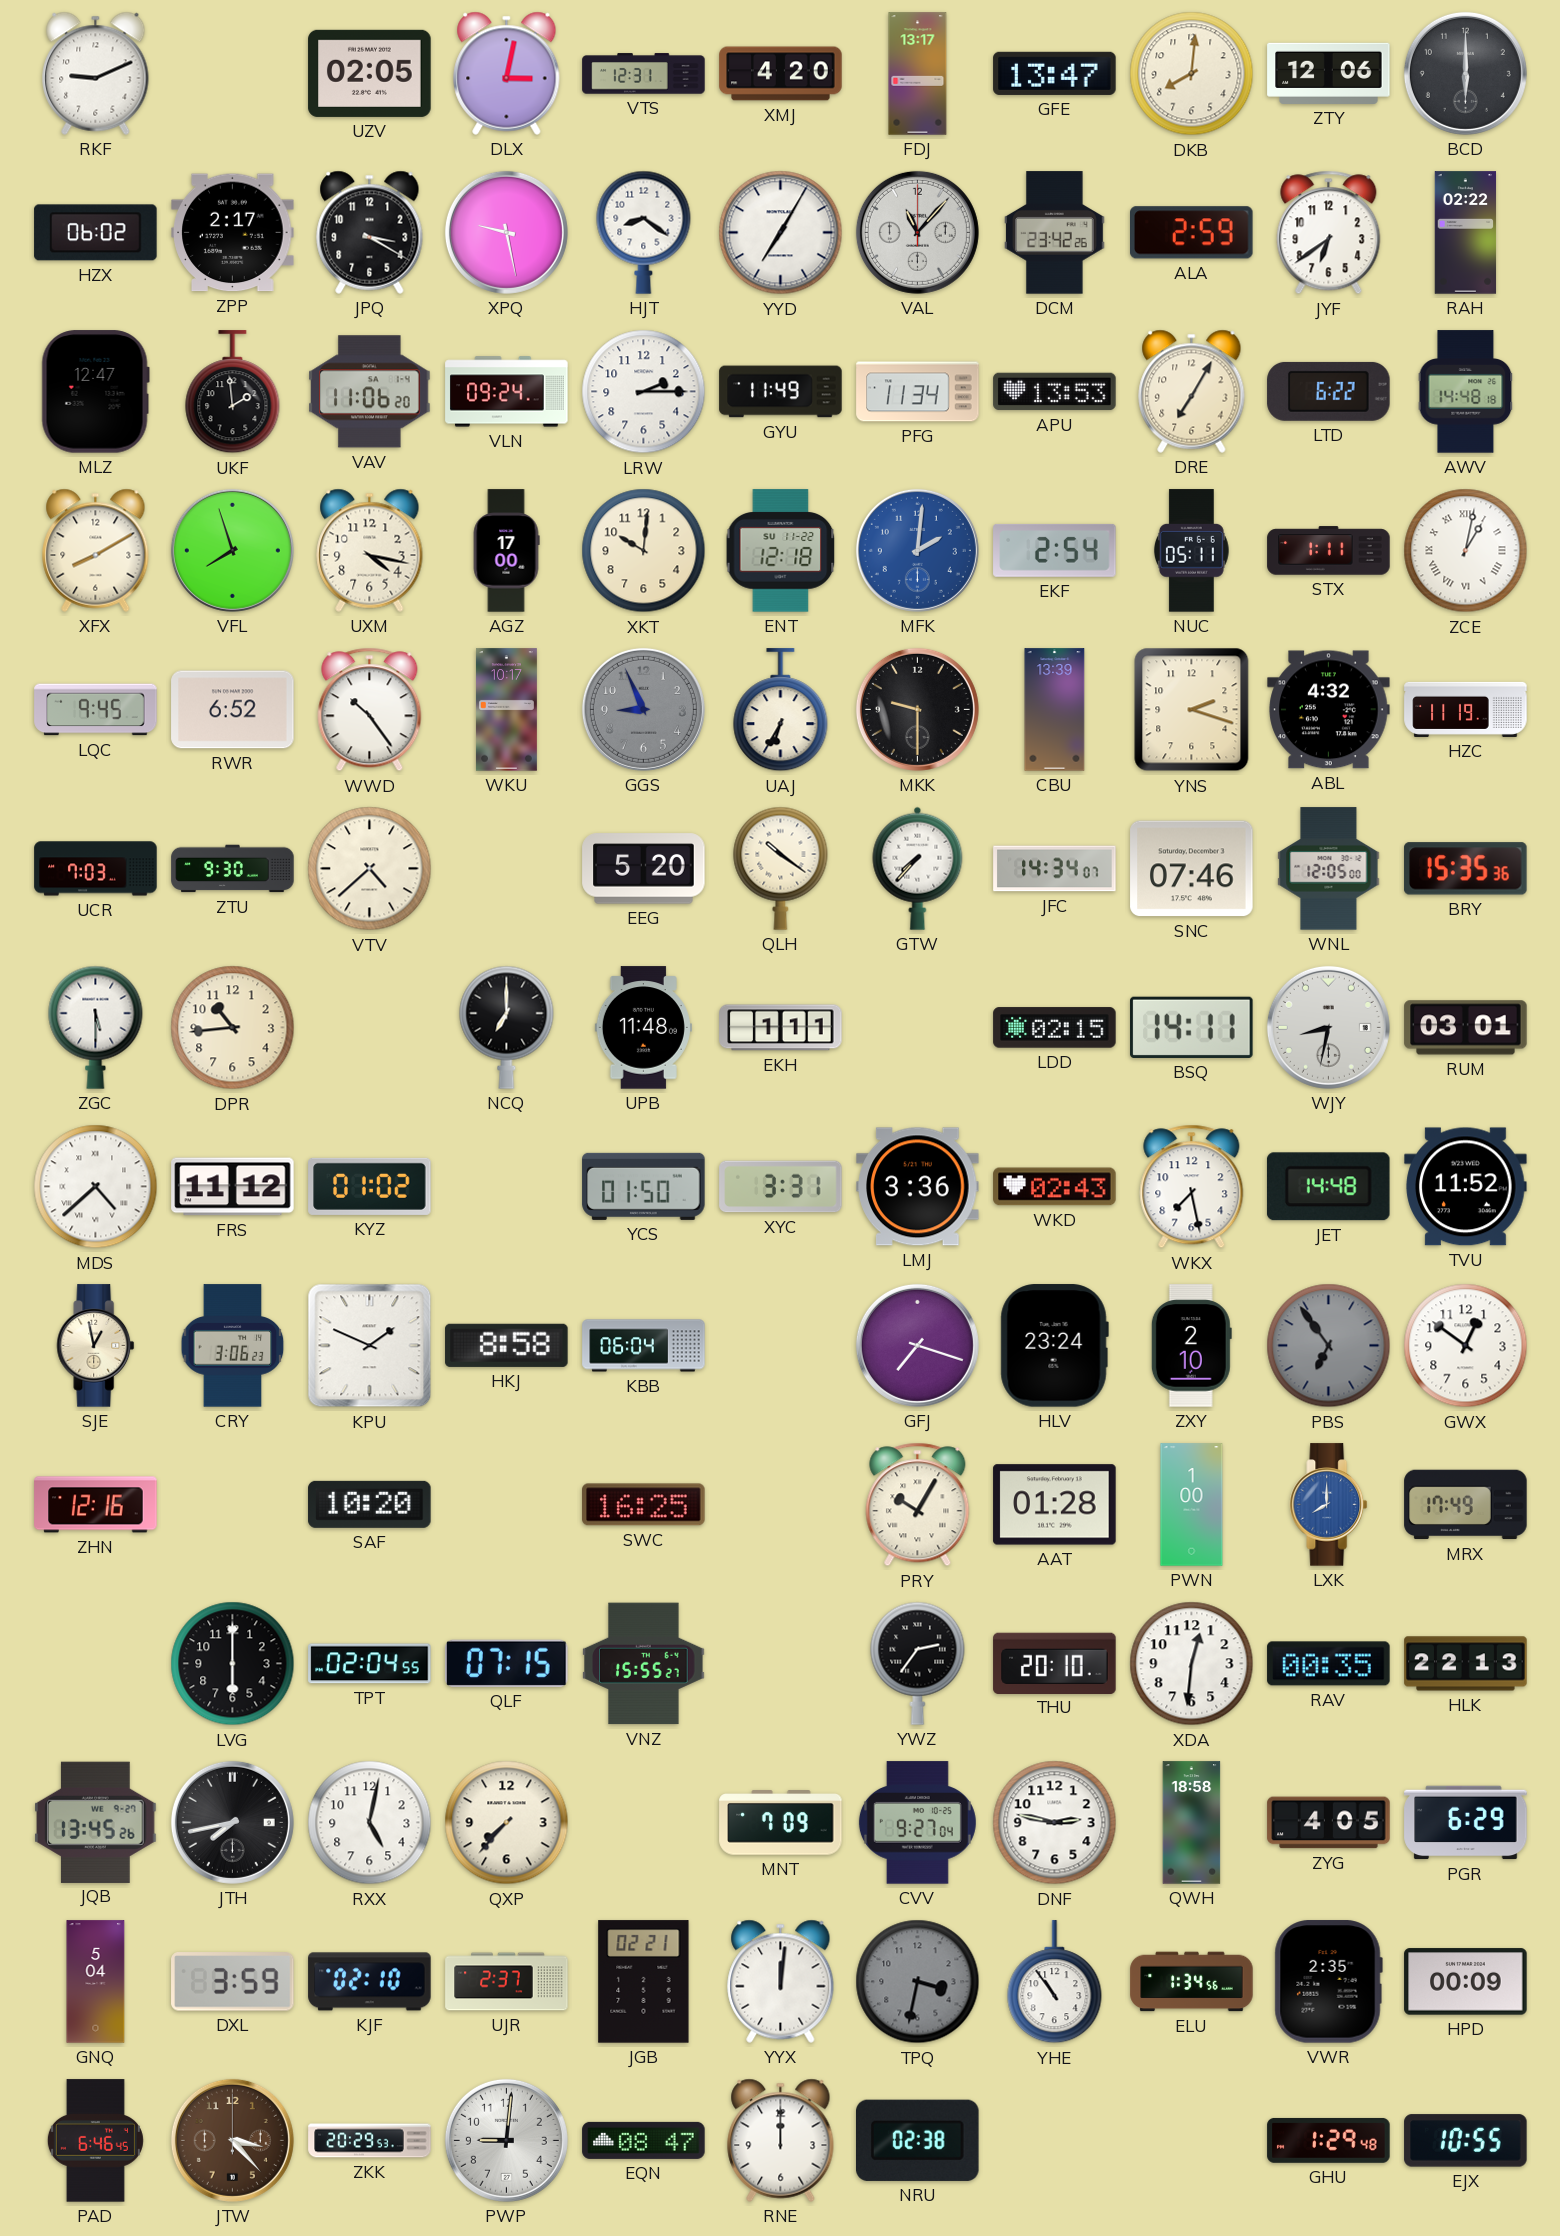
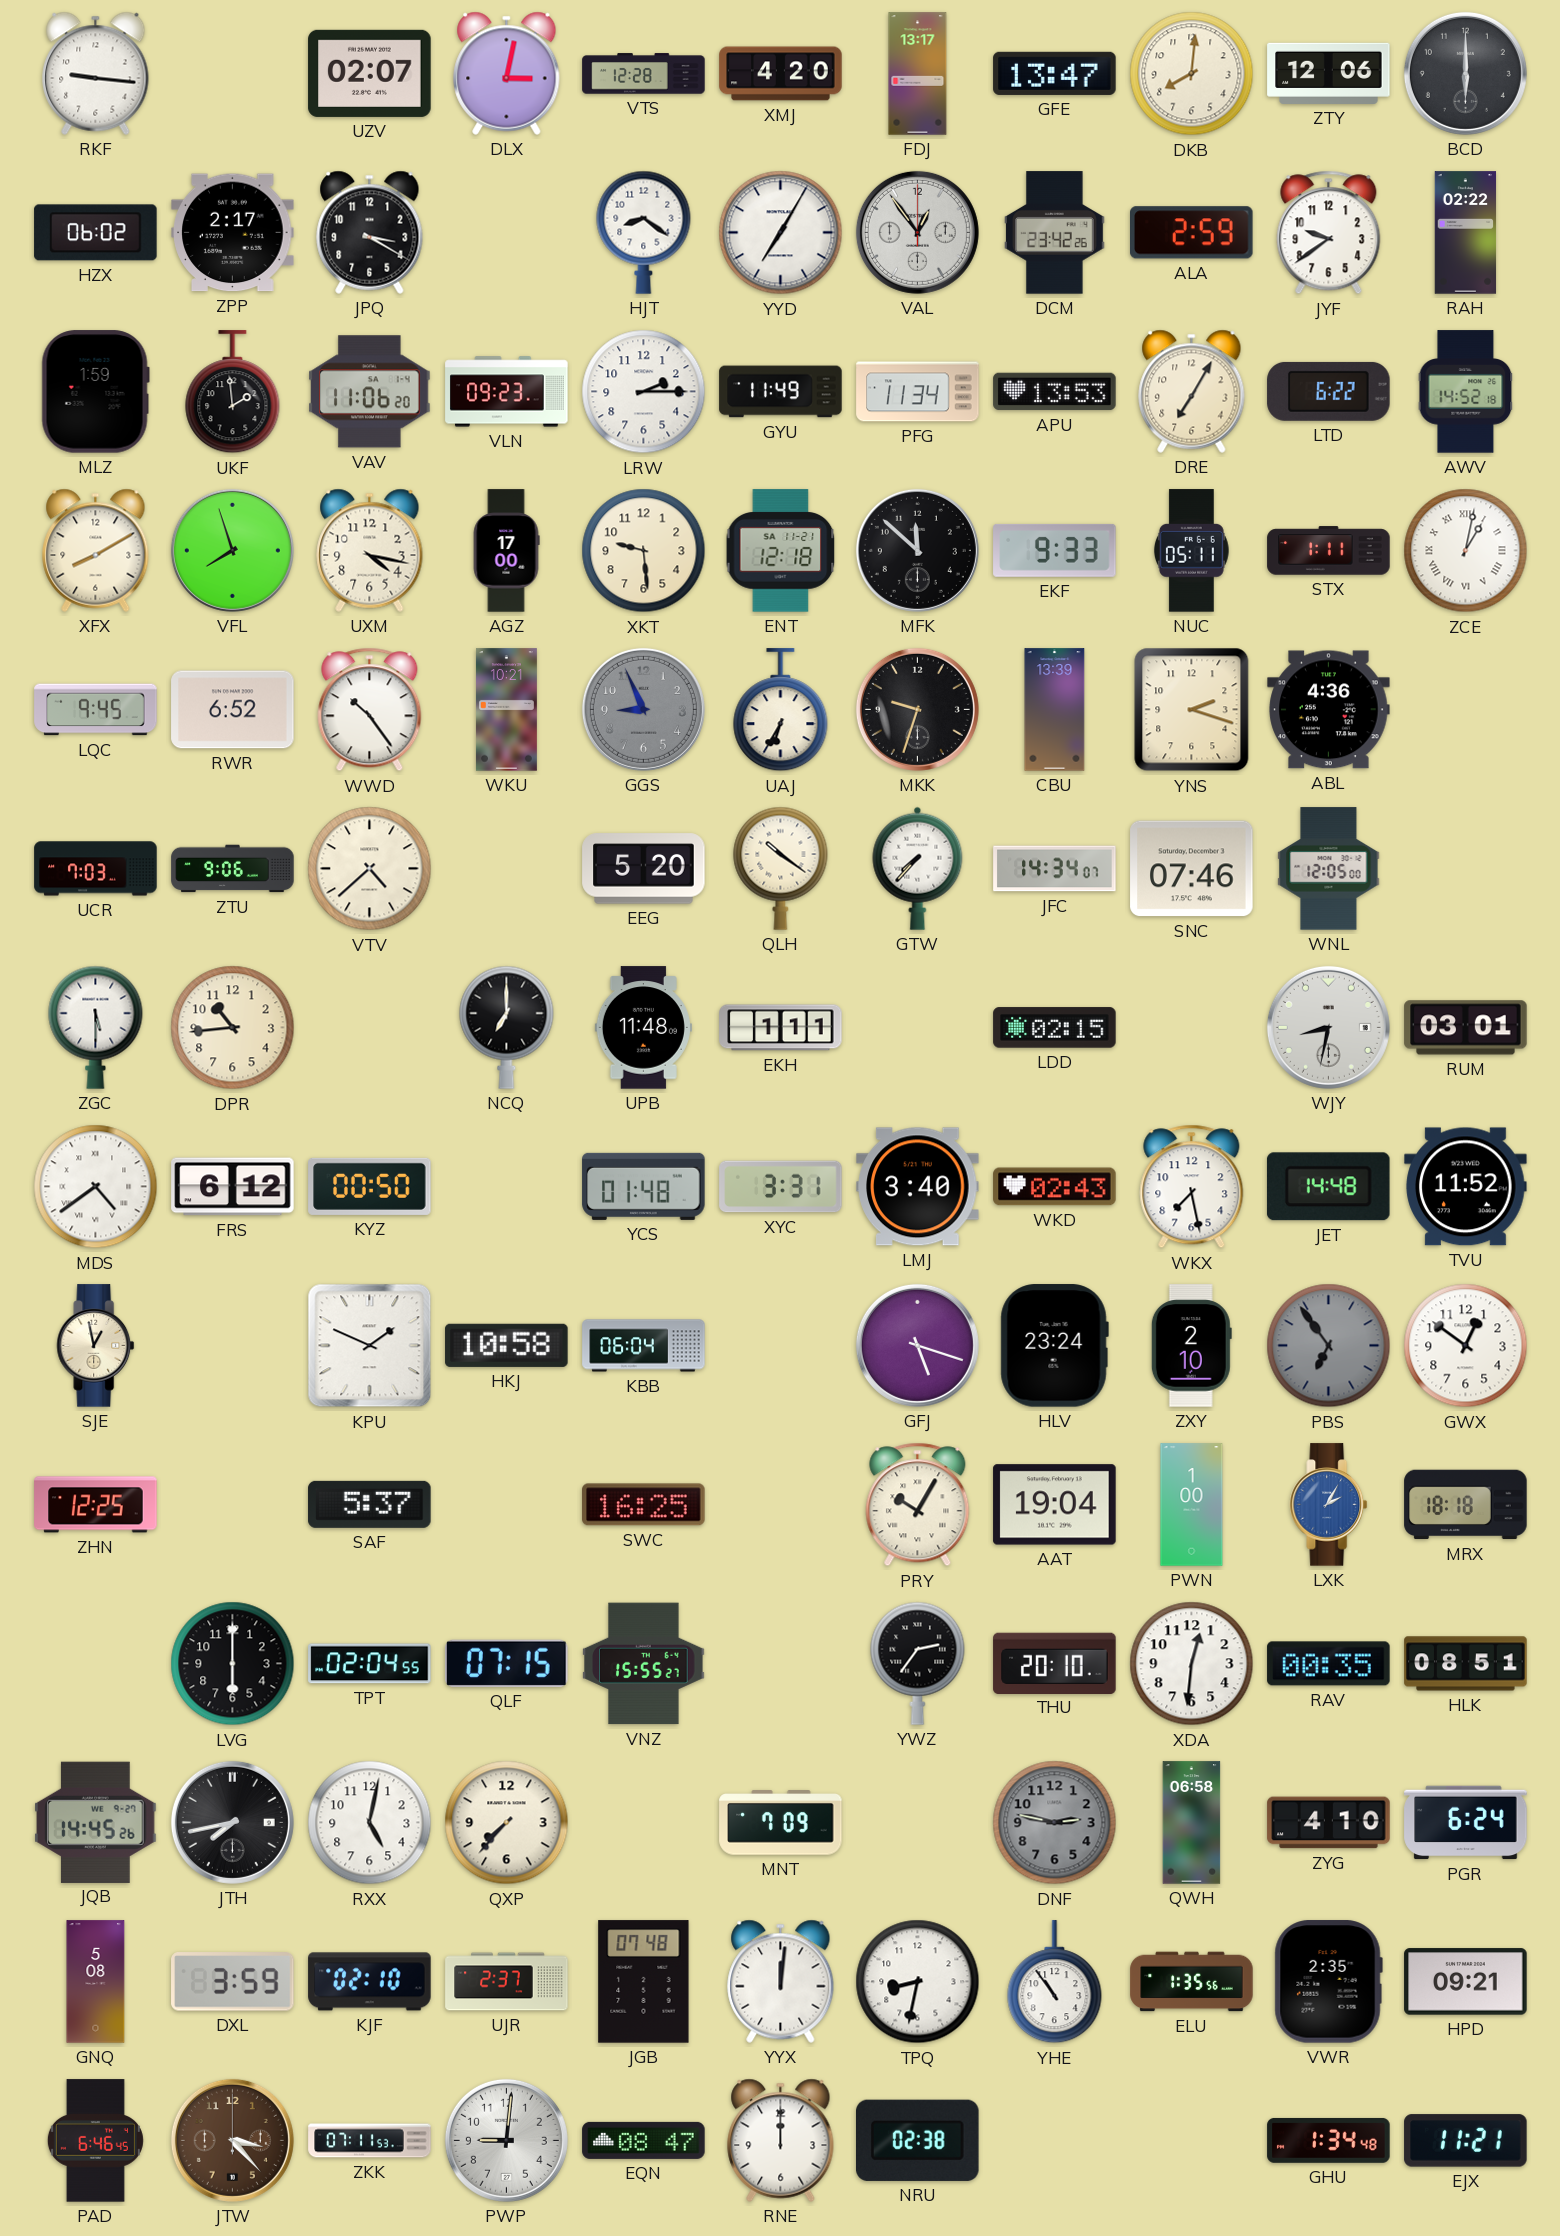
RKF: 9:11 -> 9:16 (96, 73)
UZV: 02:05 -> 02:07 (370, 73)
VTS: 12:31 -> 12:28 (644, 74)
XPQ: 9:28 -> none (506, 232)
VAL: 11:07 -> 12:54 (917, 232)
JYF: 6:39 -> 9:39 (1329, 233)
MLZ: 12:47 -> 1:59 (95, 392)
VLN: 09:24 -> 09:23 (507, 392)
AWV: 14:48 -> 14:52 (1466, 392)
XKT: 10:01 -> 9:29 (644, 551)
ENT date: SU 11-22 -> SA 11-21 (781, 551)
MFK: 2:01 -> 11:52 (917, 550)
MFK dial: blue -> black (917, 550)
EKF: 2:54 -> 9:33 (1055, 550)
WKU: 10:17 -> 10:21 (506, 710)
MKK: 9:30 -> 9:33 (917, 709)
ABL: 4:32 -> 4:36 (1329, 710)
HZC: 11:19 -> none (1466, 709)
ZTU: 9:30 -> 9:06 (233, 869)
BRY: 15:35 -> none (1466, 869)
BSQ: 14:11 -> none (1192, 1027)
MDS: 4:38 -> 4:39 (96, 1187)
FRS: 11:12 -> 6:12 (233, 1187)
KYZ: 01:02 -> 00:50 (370, 1186)
YCS: 01:50 -> 01:48 (644, 1186)
LMJ: 3:36 -> 3:40 (918, 1187)
CRY: 3:06 -> none (233, 1346)
HKJ: 8:58 -> 10:58 (507, 1345)
GFJ: 7:18 -> 5:18 (917, 1345)
ZHN: 12:16 -> 12:25 (96, 1505)
SAF: 10:20 -> 5:37 (370, 1504)
AAT: 01:28 -> 19:04 (1055, 1505)
LXK: 8:00 -> 2:05 (1329, 1505)
MRX: 17:49 -> 18:18 (1466, 1505)
HLK: 22:13 -> 08:51 (1466, 1664)
JQB: 13:45 -> 14:45 (96, 1822)
CVV: 9:27 -> none (917, 1823)
DNF dial: white -> grey (1055, 1823)
QWH: 18:58 -> 06:58 (1192, 1823)
ZYG: 4:05 -> 4:10 (1329, 1823)
PGR: 6:29 -> 6:24 (1466, 1823)
GNQ: 5:04 -> 5:08 (96, 1982)
JGB: 02:21 -> 07:48 (644, 1982)
TPQ: 3:32 -> 8:32 (918, 1982)
TPQ dial: grey -> white (918, 1982)
ELU: 1:34 -> 1:35 (1192, 1982)
HPD: 00:09 -> 09:21 (1466, 1982)
ZKK: 20:29 -> 07:11 (370, 2141)
GHU: 1:29 -> 1:34 (1329, 2140)
EJX: 10:55 -> 11:21 (1466, 2141)
